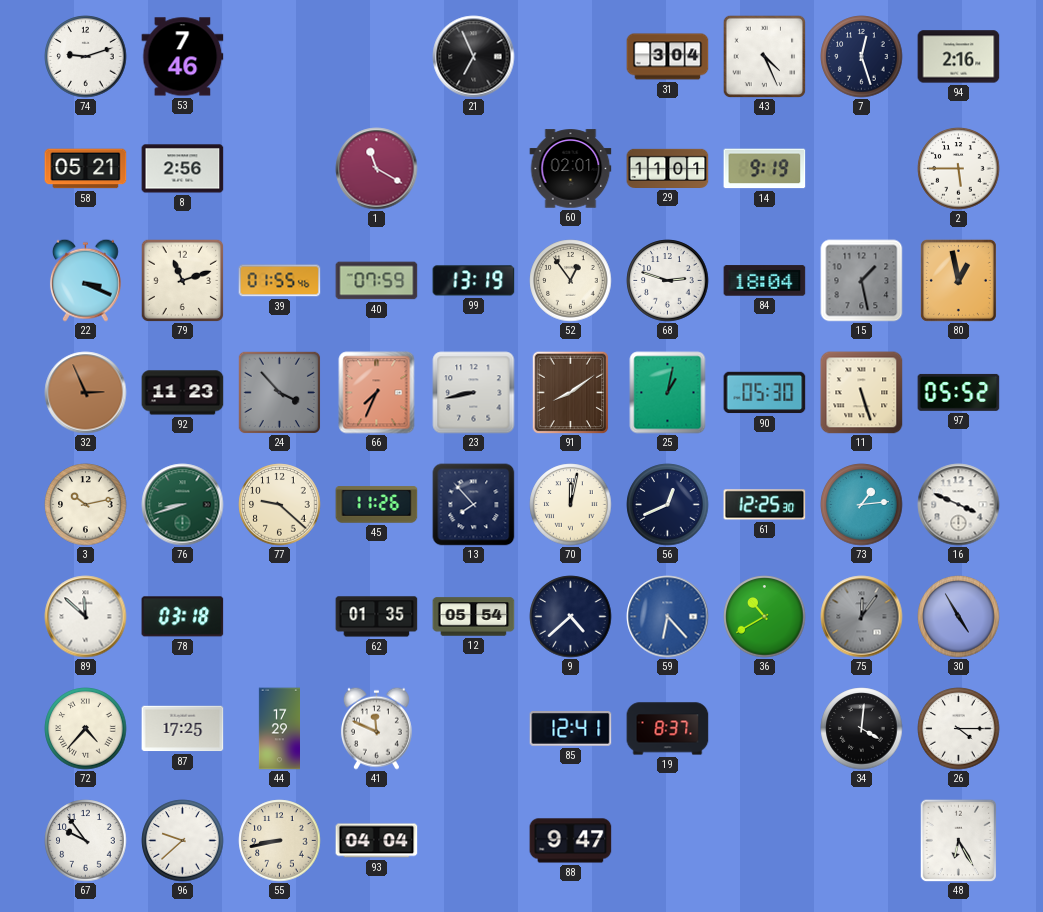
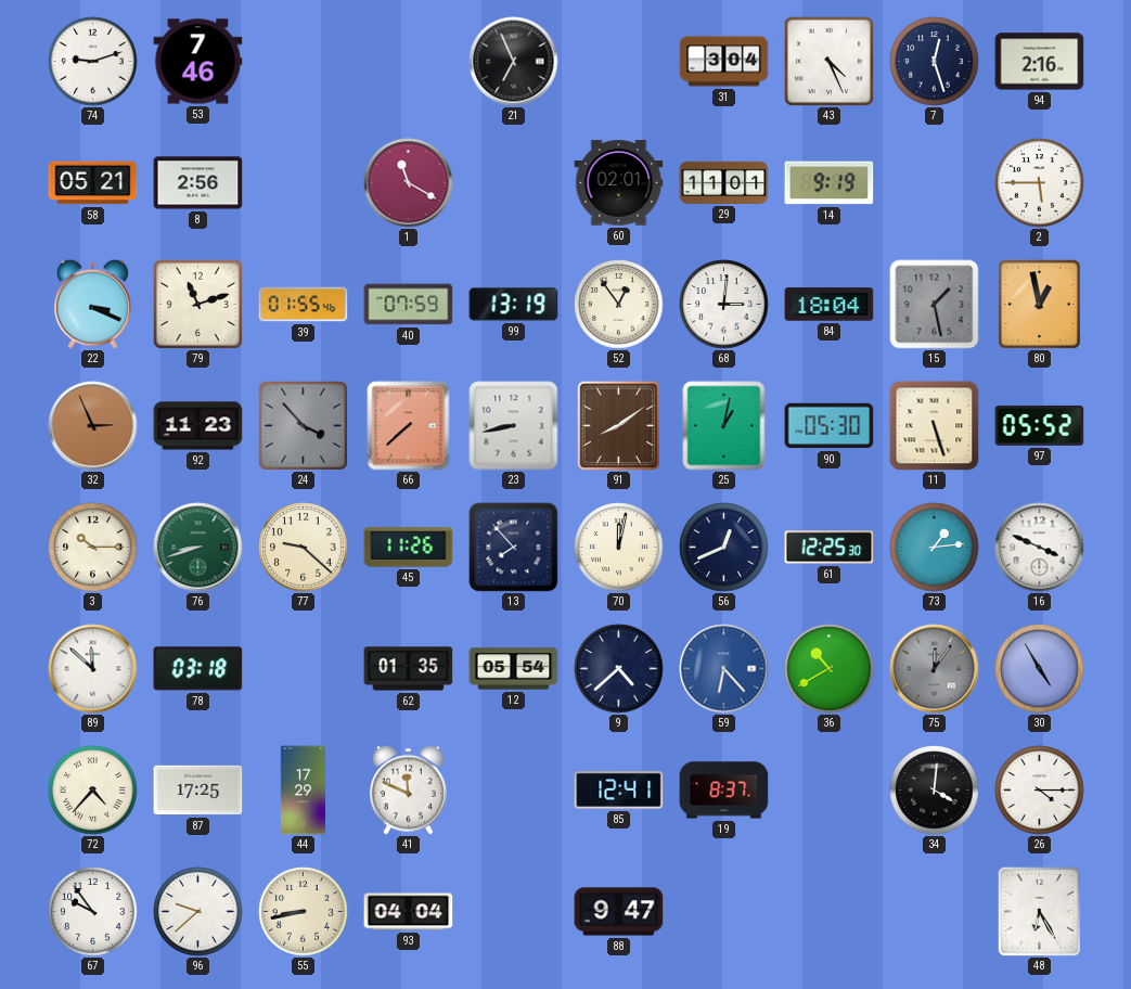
68: 2:48 -> 3:01 (724, 305)
66: 7:34 -> 7:38 (409, 426)
3: 10:13 -> 10:15 (93, 548)
